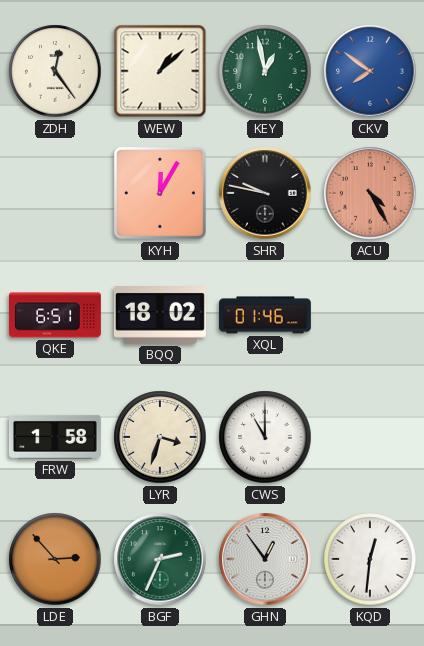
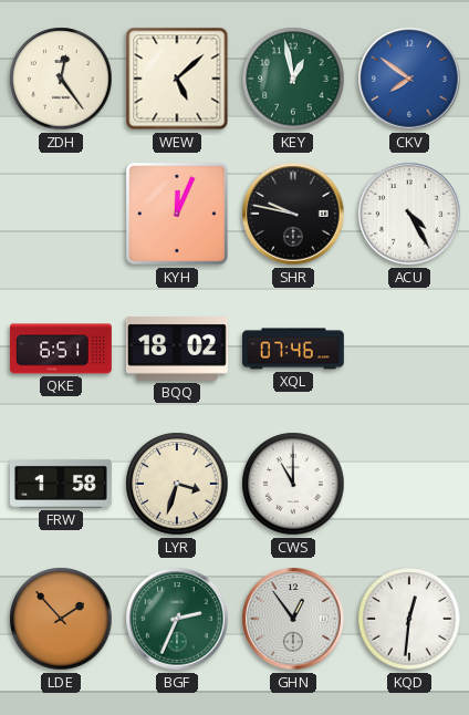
WEW: 1:08 -> 5:08 (177, 79)
KYH: 12:05 -> 12:04 (177, 214)
ACU dial: salmon -> white (409, 214)
XQL: 01:46 -> 07:46 (294, 349)
LDE: 2:53 -> 1:53 (61, 619)
